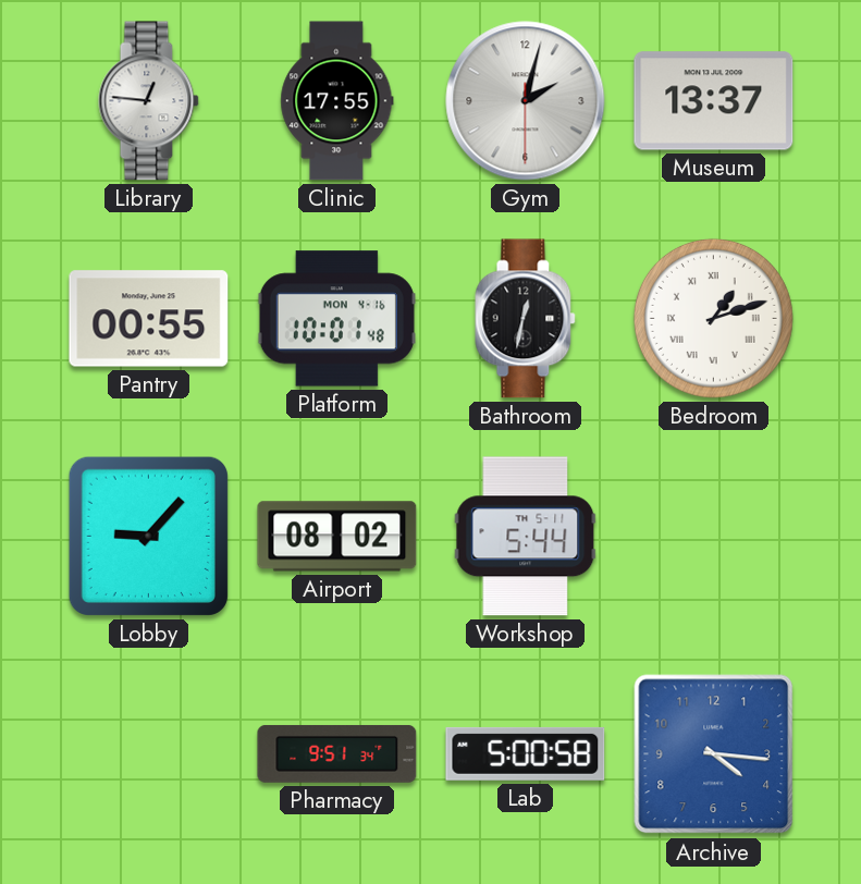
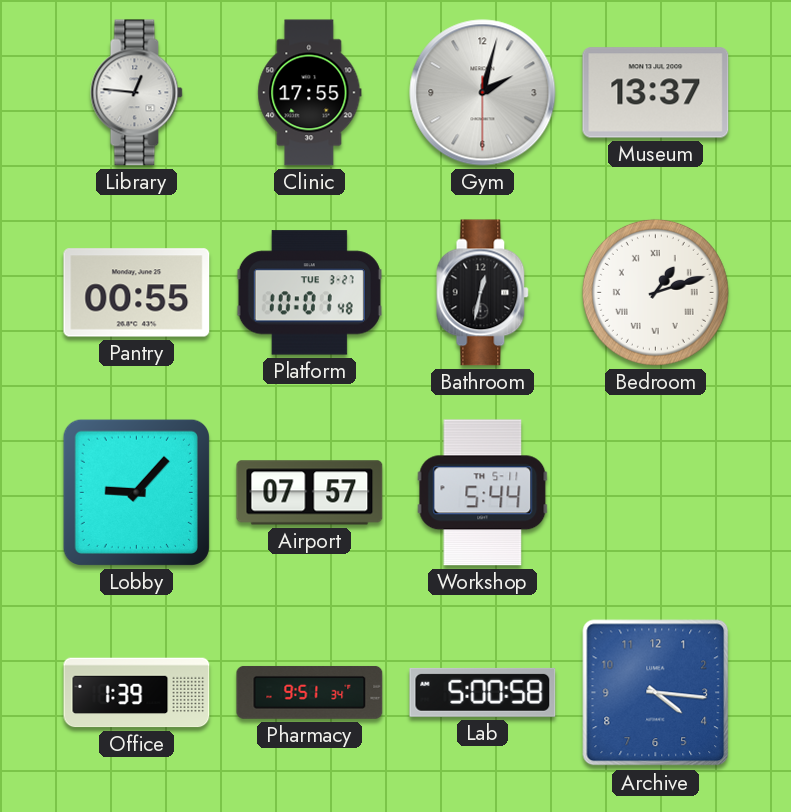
Platform date: MON 4-16 -> TUE 3-27 (309, 293)
Airport: 08:02 -> 07:57 (310, 493)
Office: none -> 1:39 (137, 693)
